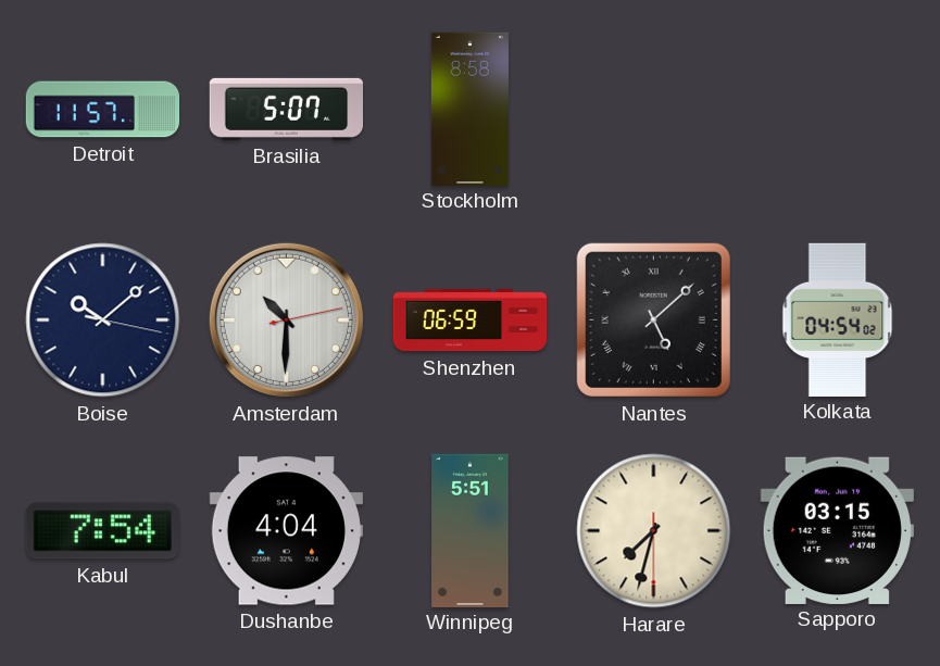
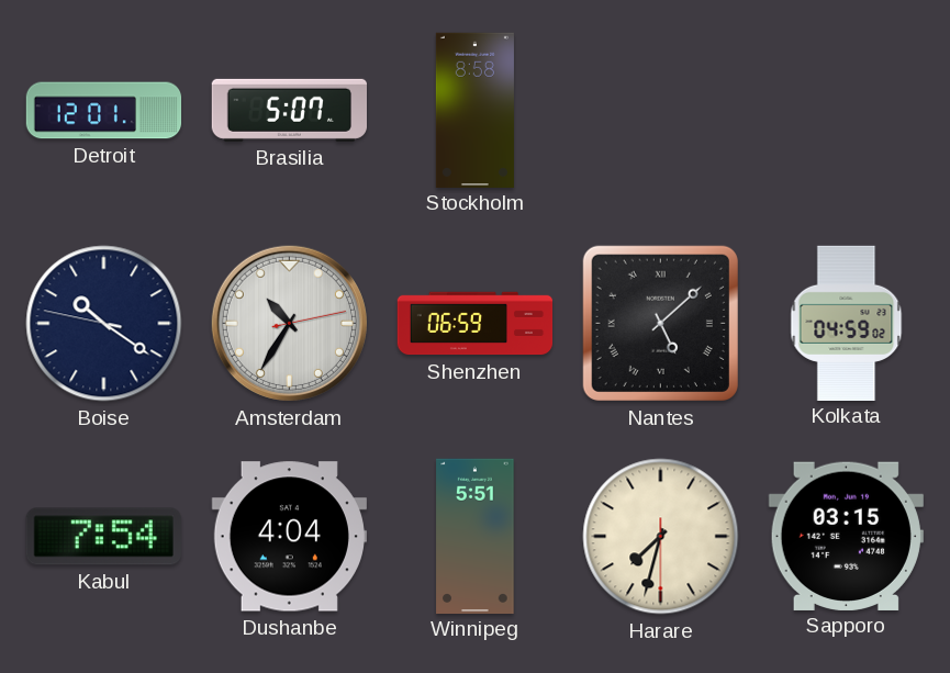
Detroit: 11:57 -> 12:01 (104, 111)
Boise: 10:08 -> 10:20 (104, 324)
Amsterdam: 10:30 -> 10:35 (289, 323)
Kolkata: 04:54 -> 04:59 (847, 323)
